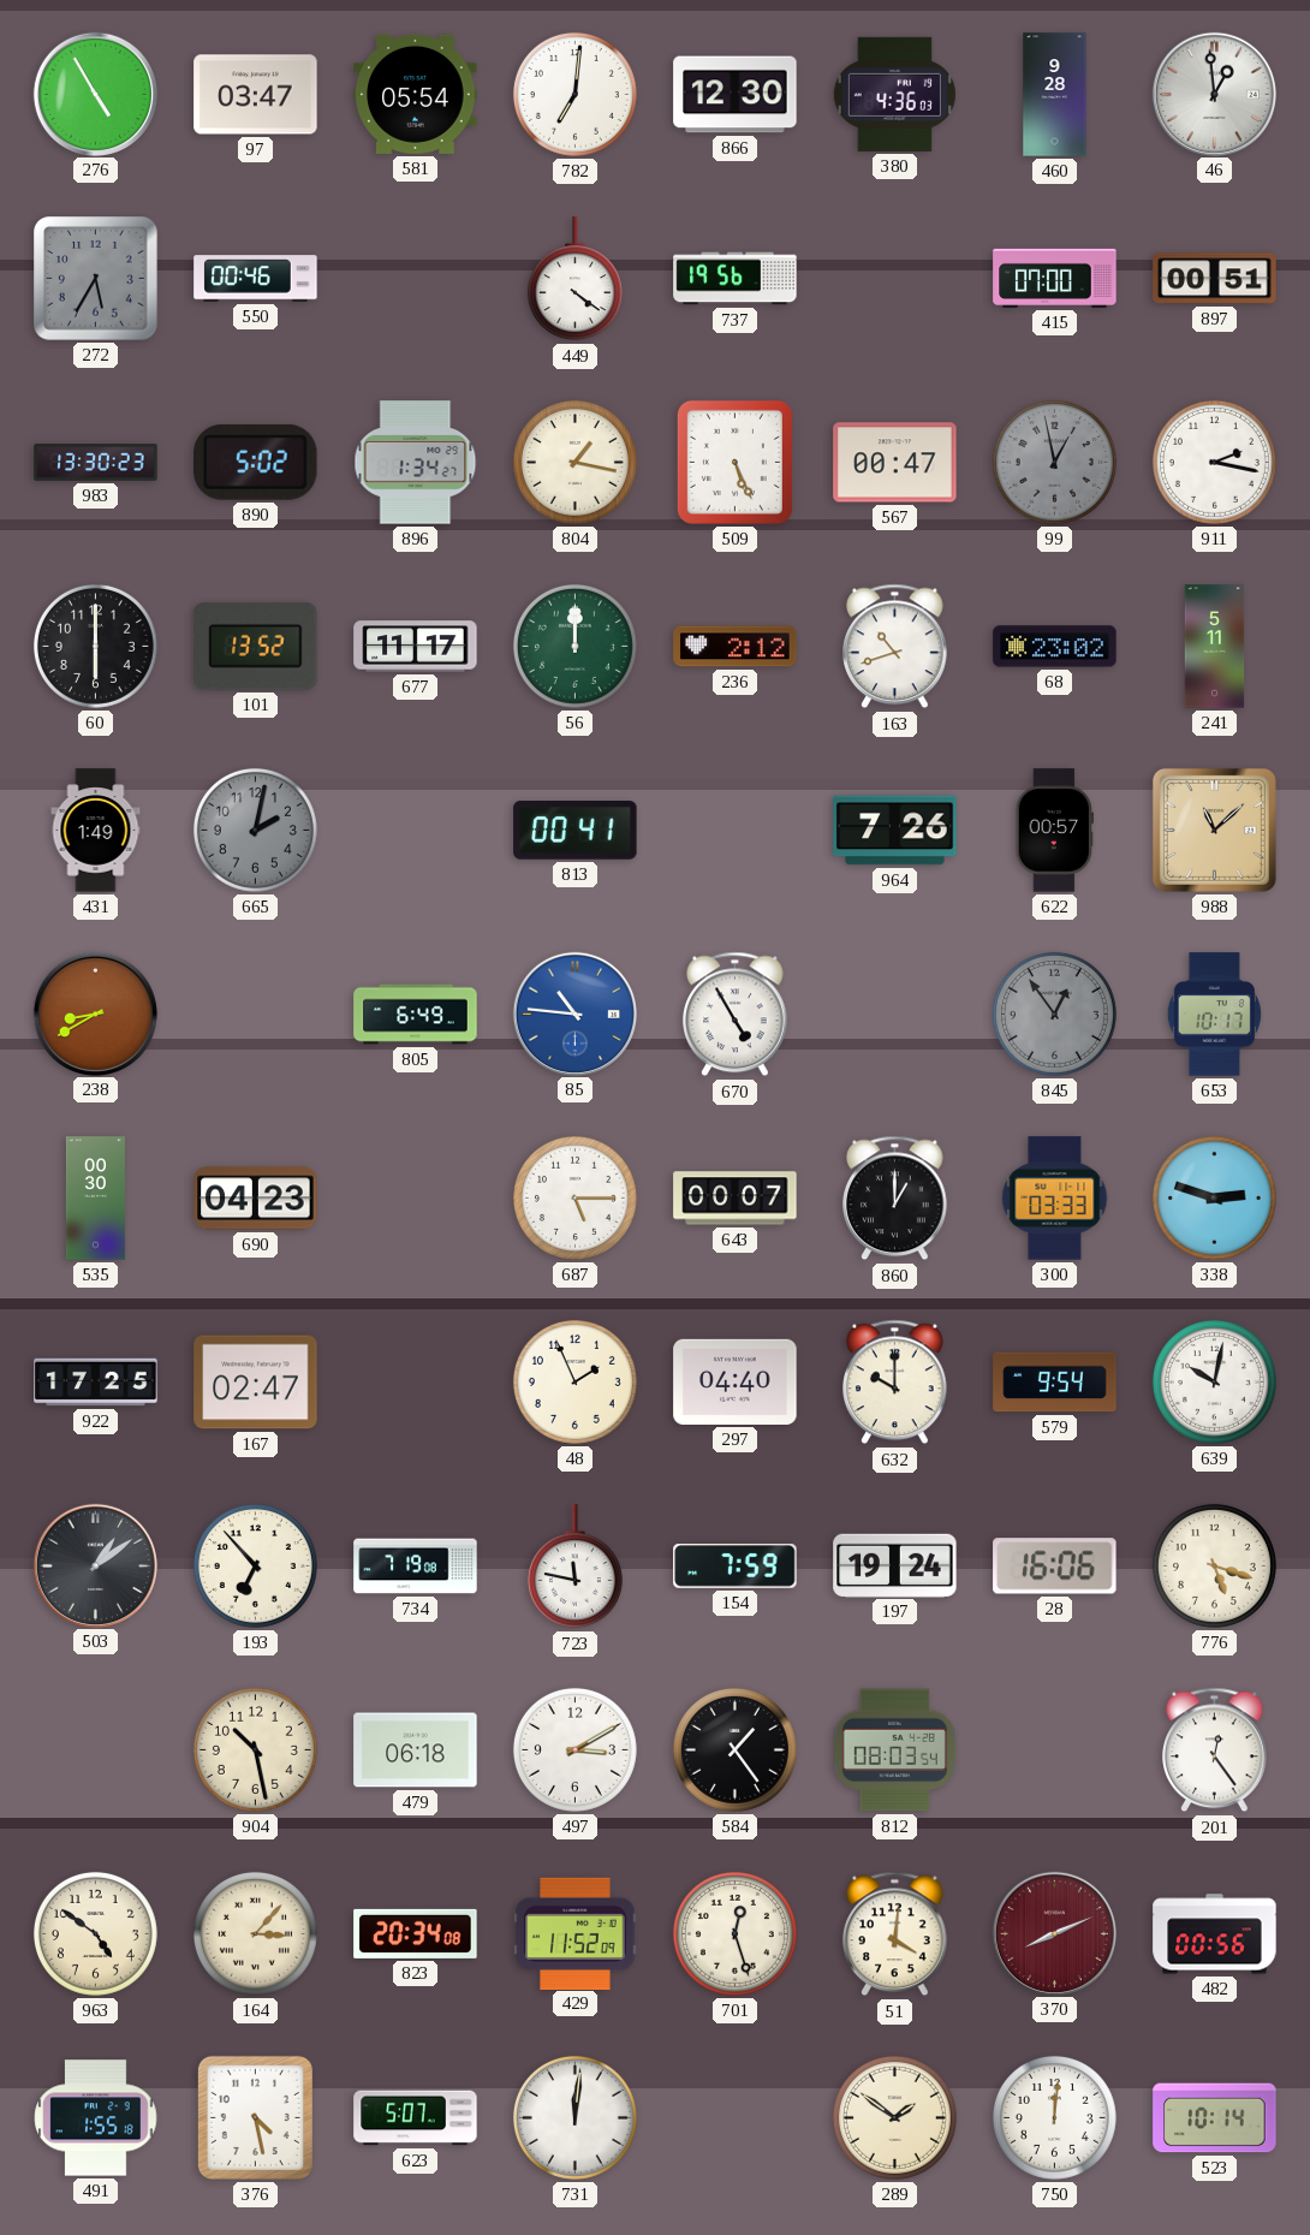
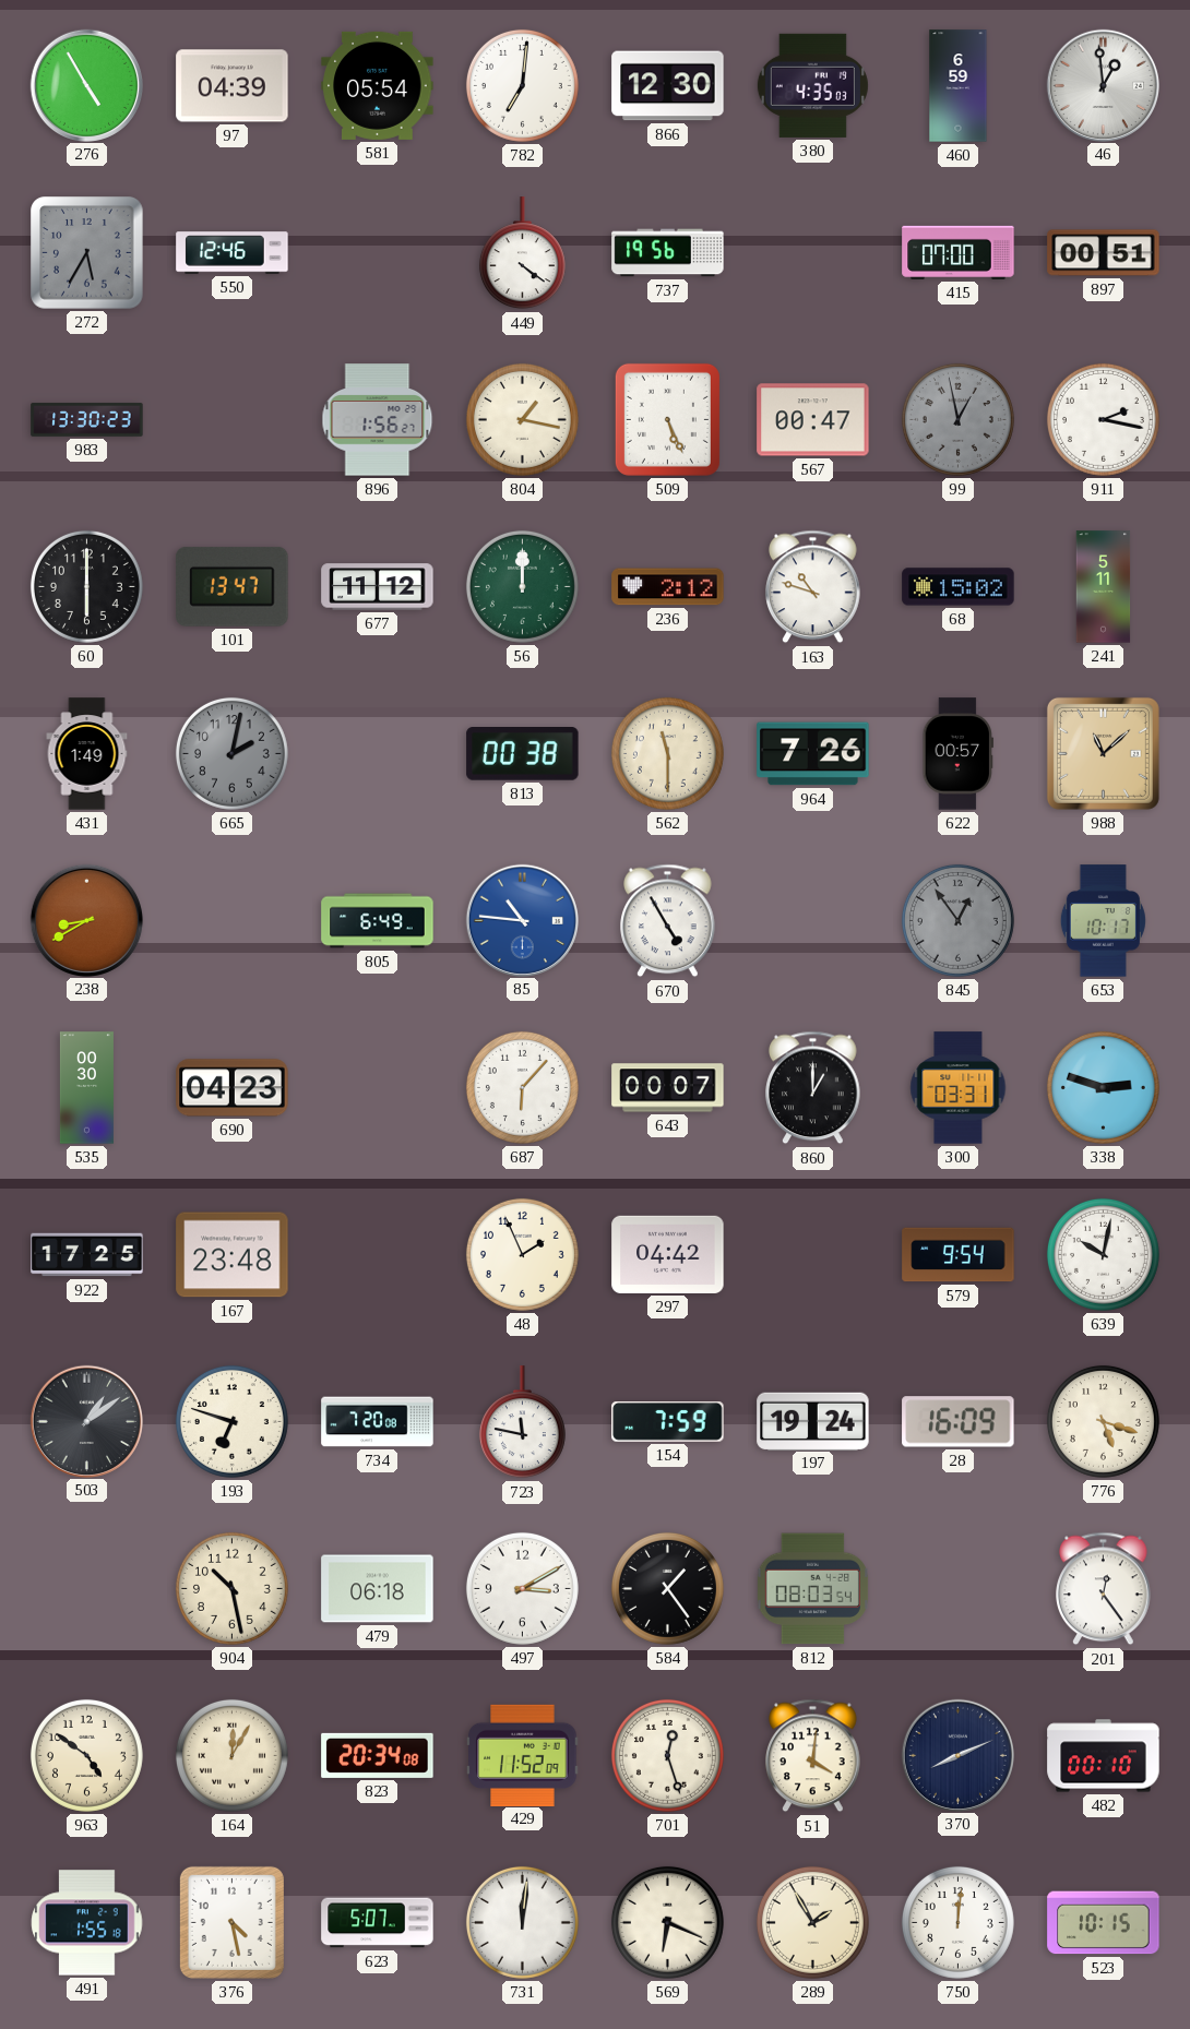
97: 03:47 -> 04:39 (233, 86)
380: 4:36 -> 4:35 (812, 85)
460: 9:28 -> 6:59 (959, 86)
550: 00:46 -> 12:46 (233, 253)
890: 5:02 -> none (256, 462)
896: 1:34 -> 1:56 (378, 420)
101: 13:52 -> 13:47 (233, 587)
677: 11:17 -> 11:12 (378, 587)
163: 10:42 -> 10:48 (813, 587)
68: 23:02 -> 15:02 (959, 587)
813: 00:41 -> 00:38 (523, 754)
562: none -> 11:30 (667, 753)
687: 5:15 -> 6:07 (522, 1087)
300: 03:33 -> 03:31 (959, 1088)
167: 02:47 -> 23:48 (233, 1255)
297: 04:40 -> 04:42 (668, 1254)
632: 10:00 -> none (895, 1383)
193: 6:53 -> 6:48 (231, 1421)
734: 7:19 -> 7:20 (378, 1422)
28: 16:06 -> 16:09 (959, 1422)
164: 3:07 -> 12:05 (231, 1755)
370 dial: burgundy -> navy (957, 1755)
482: 00:56 -> 00:10 (1104, 1756)
569: none -> 6:19 (667, 1922)
289: 1:51 -> 1:55 (812, 1922)
523: 10:14 -> 10:15 (1104, 1923)
